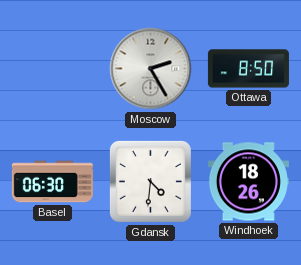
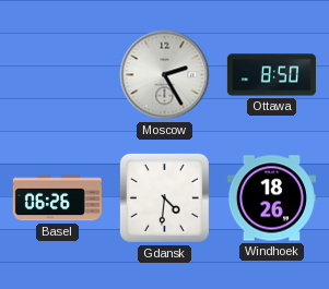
Basel: 06:30 -> 06:26 (57, 198)
